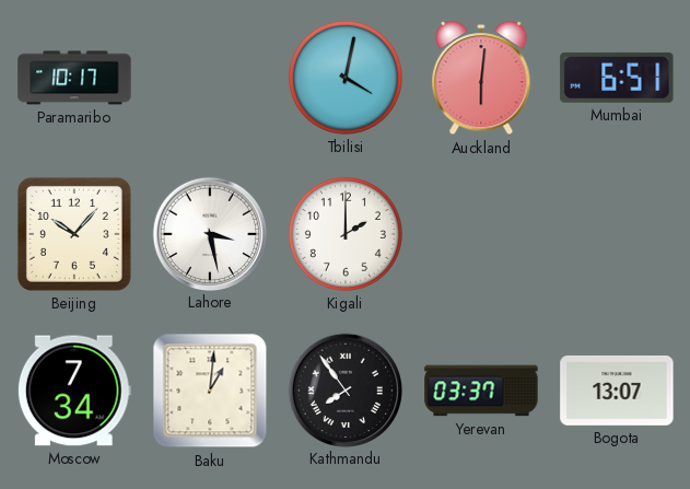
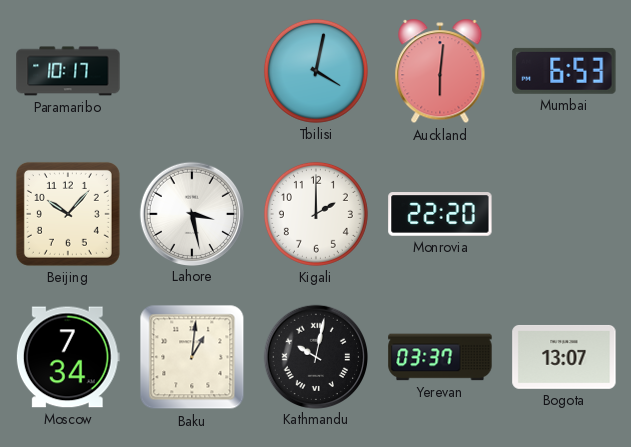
Mumbai: 6:51 -> 6:53 (564, 71)
Monrovia: none -> 22:20 (440, 214)
Kathmandu: 7:54 -> 10:02 (315, 356)
